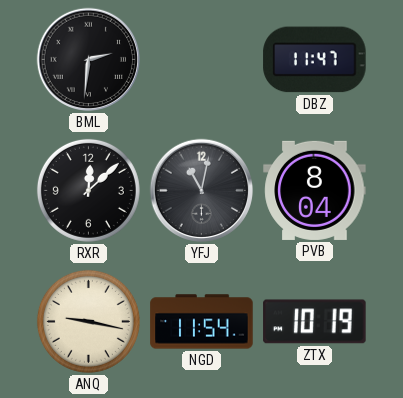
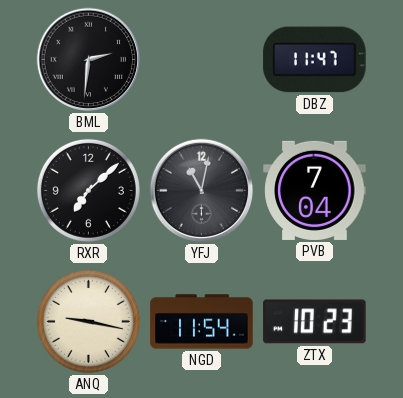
RXR: 12:08 -> 7:08 (88, 190)
PVB: 8:04 -> 7:04 (315, 190)
ZTX: 10:19 -> 10:23 (315, 322)
